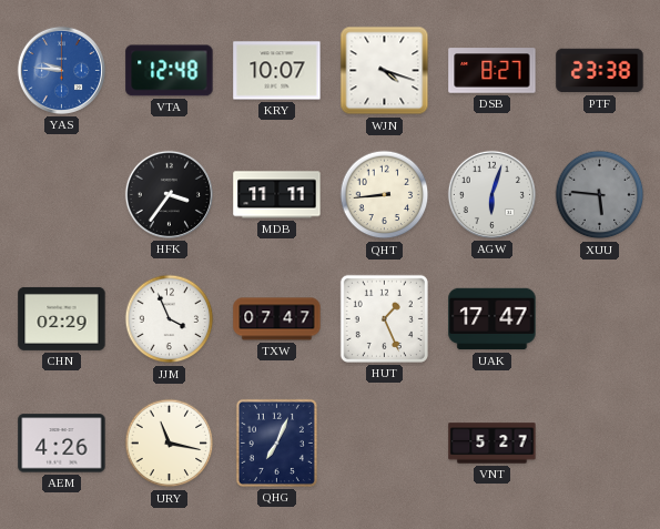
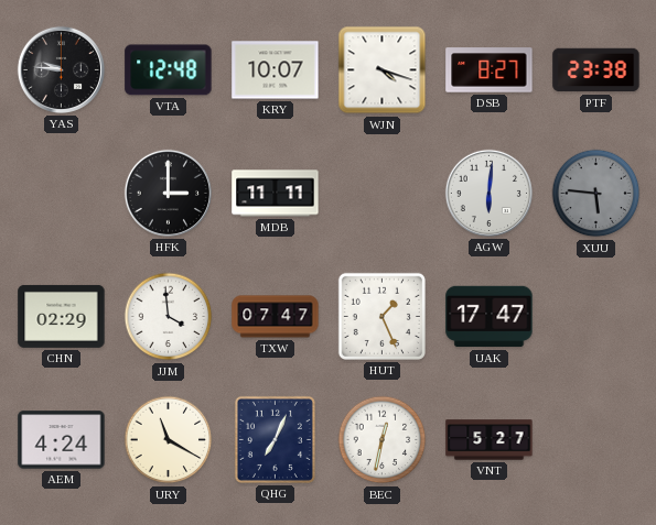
YAS dial: blue -> black (61, 69)
HFK: 3:36 -> 3:00 (168, 193)
QHT: 8:44 -> none (385, 195)
AGW: 6:03 -> 6:01 (488, 193)
JJM: 3:56 -> 3:59 (169, 317)
AEM: 4:26 -> 4:24 (62, 440)
URY: 11:17 -> 11:20 (169, 440)
BEC: none -> 12:32 (383, 440)
